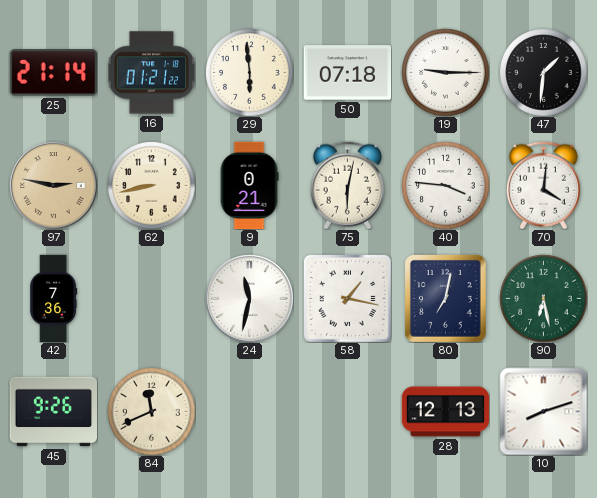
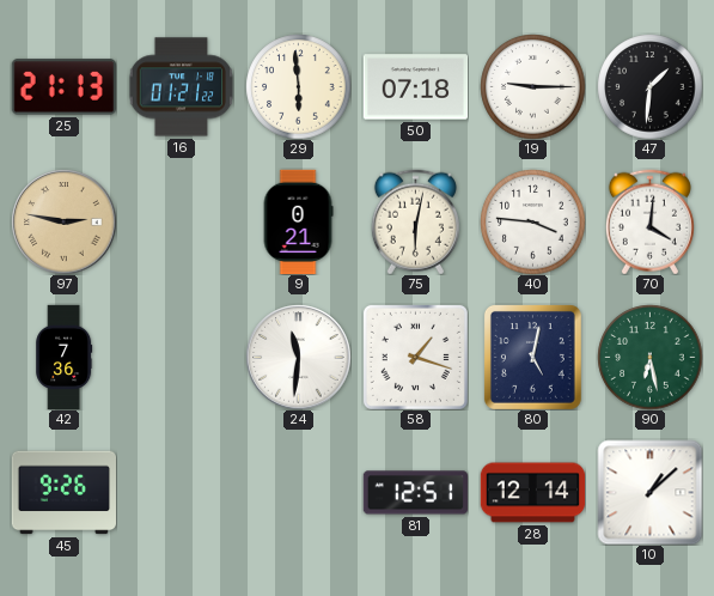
25: 21:14 -> 21:13 (63, 87)
62: 8:43 -> none (151, 185)
24: 11:32 -> 11:31 (298, 357)
58: 1:17 -> 1:18 (415, 357)
80: 7:02 -> 5:02 (532, 357)
84: 11:41 -> none (151, 411)
81: none -> 12:51 (415, 493)
28: 12:13 -> 12:14 (532, 493)
10: 8:12 -> 1:08 (649, 492)
